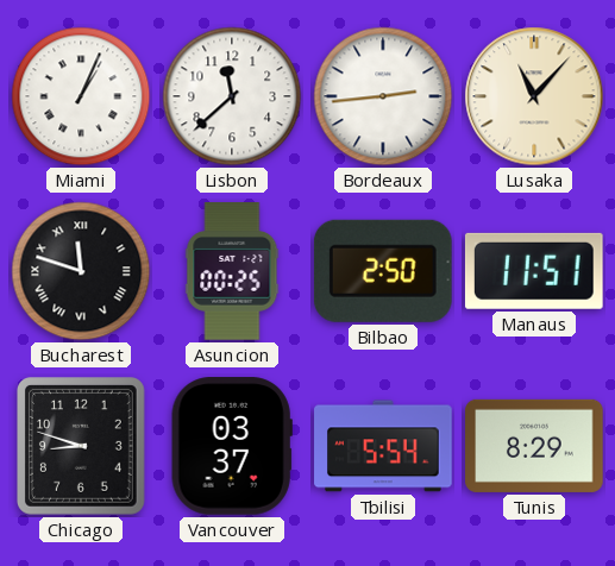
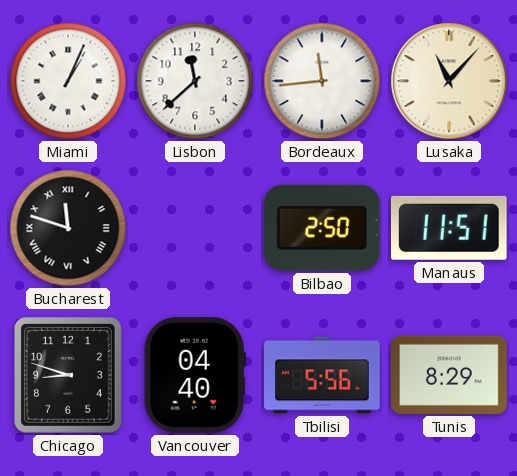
Bordeaux: 2:44 -> 11:44 (322, 81)
Asuncion: 00:25 -> none (232, 271)
Vancouver: 03:37 -> 04:40 (195, 375)
Tbilisi: 5:54 -> 5:56 (322, 375)
